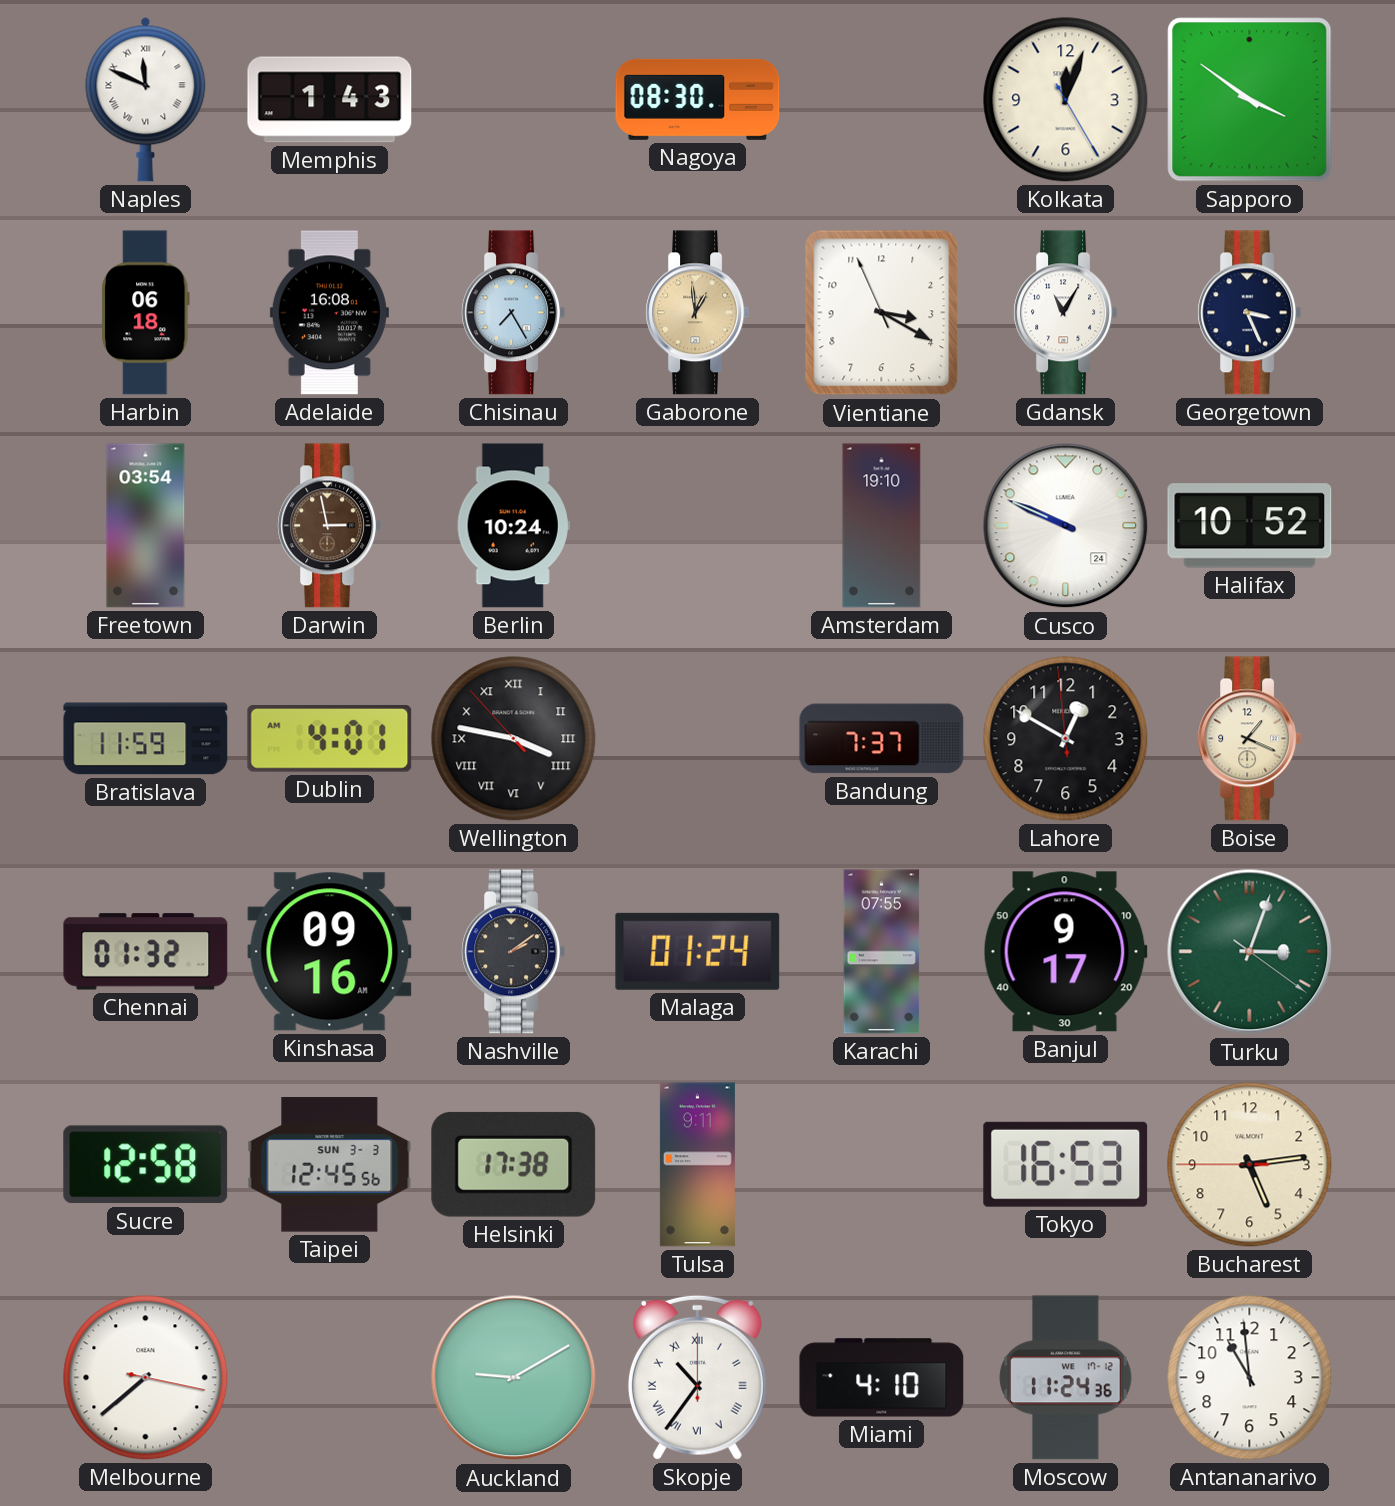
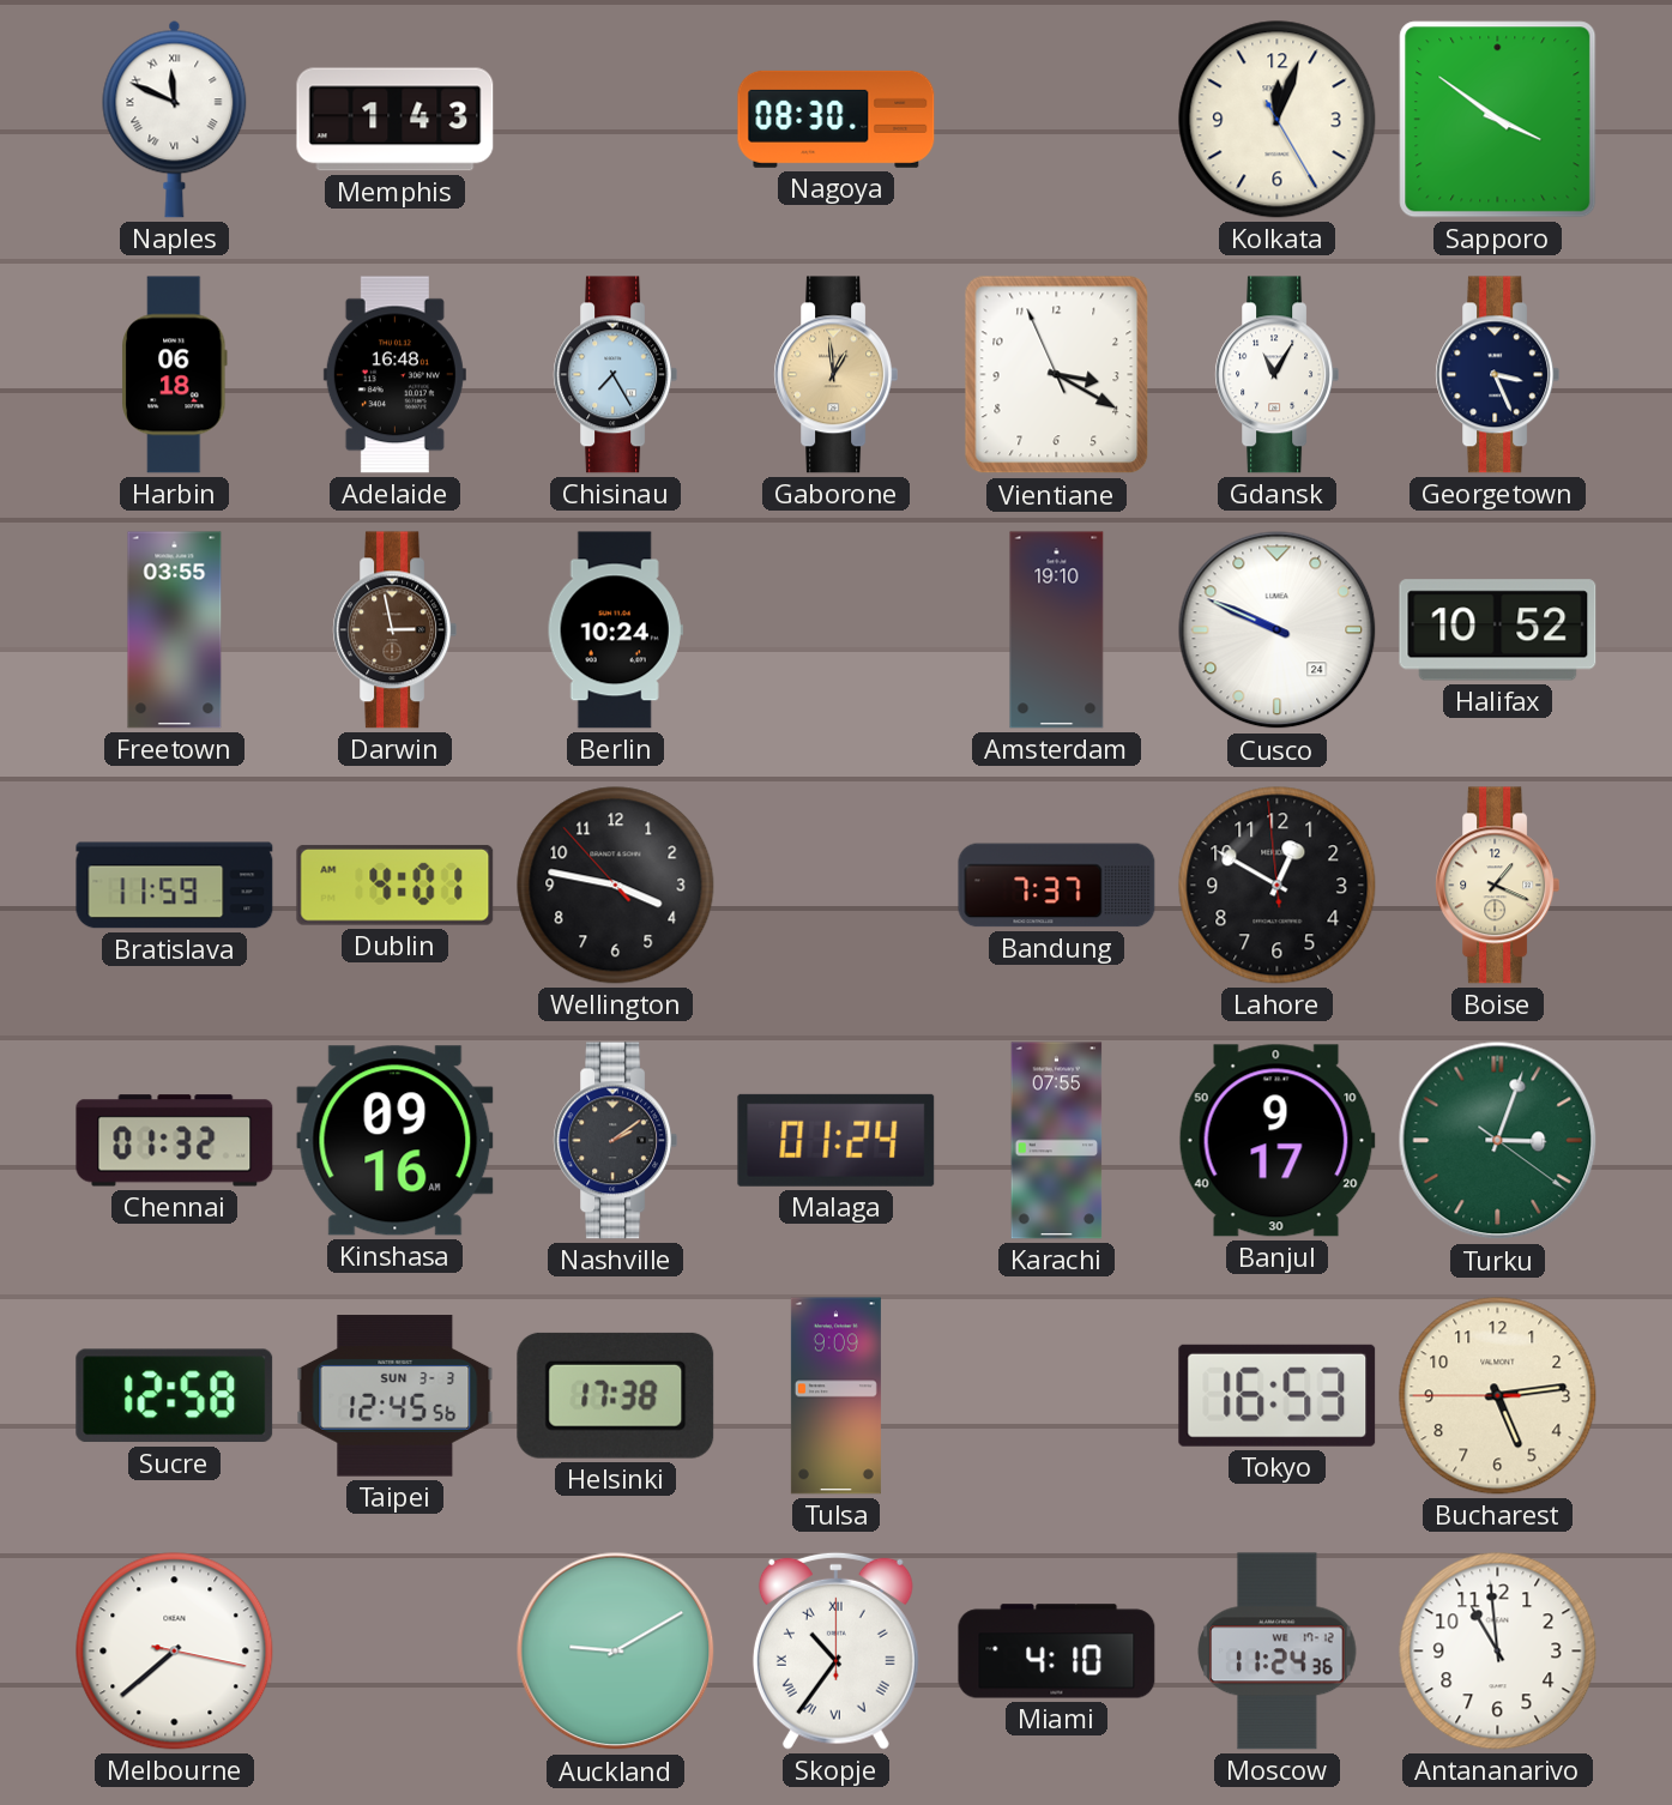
Adelaide: 16:08 -> 16:48 (394, 375)
Freetown: 03:54 -> 03:55 (175, 630)
Wellington numerals: Roman -> Arabic (616, 886)
Tulsa: 9:11 -> 9:09 (835, 1396)
